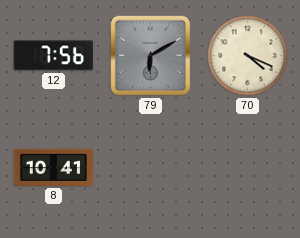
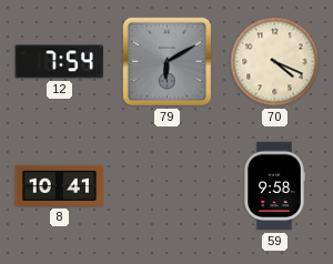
12: 7:56 -> 7:54 (59, 62)
59: none -> 9:58 (274, 186)
